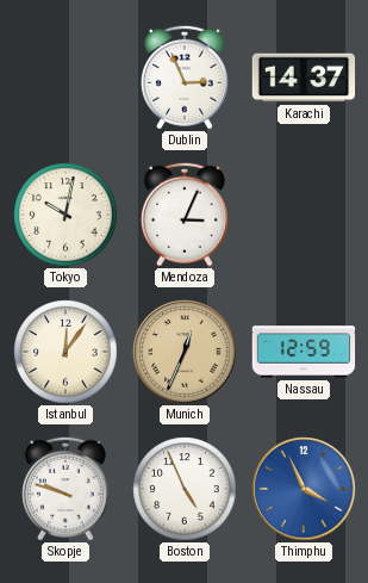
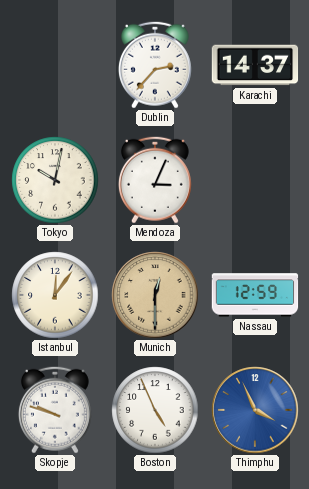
Dublin: 2:56 -> 2:37 (155, 65)
Munich: 12:34 -> 12:30 (155, 295)
